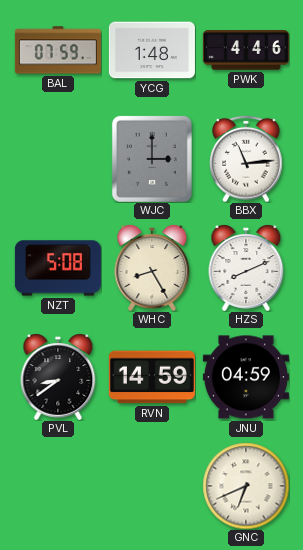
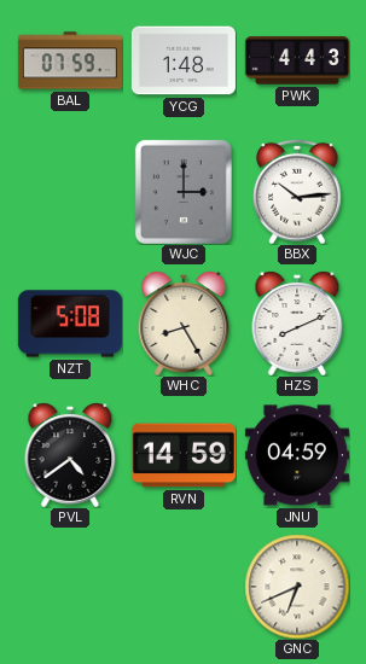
PWK: 4:46 -> 4:43 (297, 60)
BBX: 11:14 -> 10:14 (297, 192)
PVL: 8:39 -> 4:39 (70, 455)
